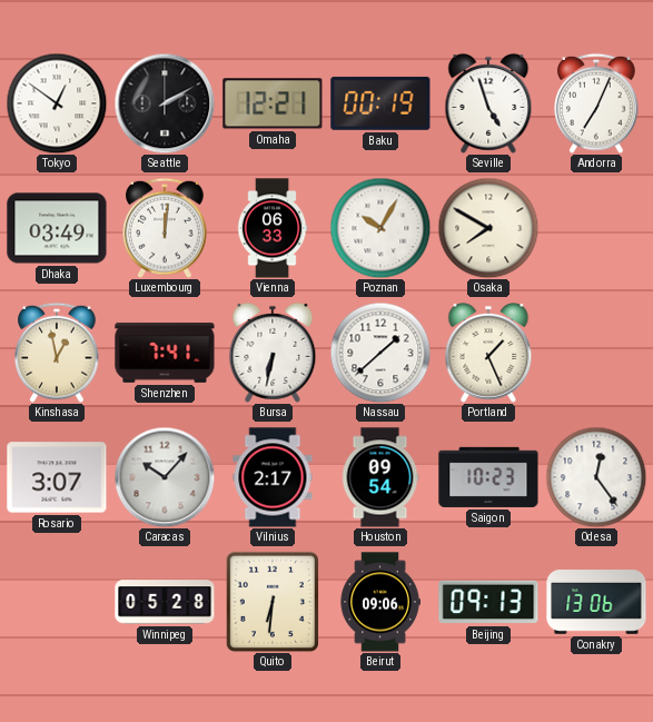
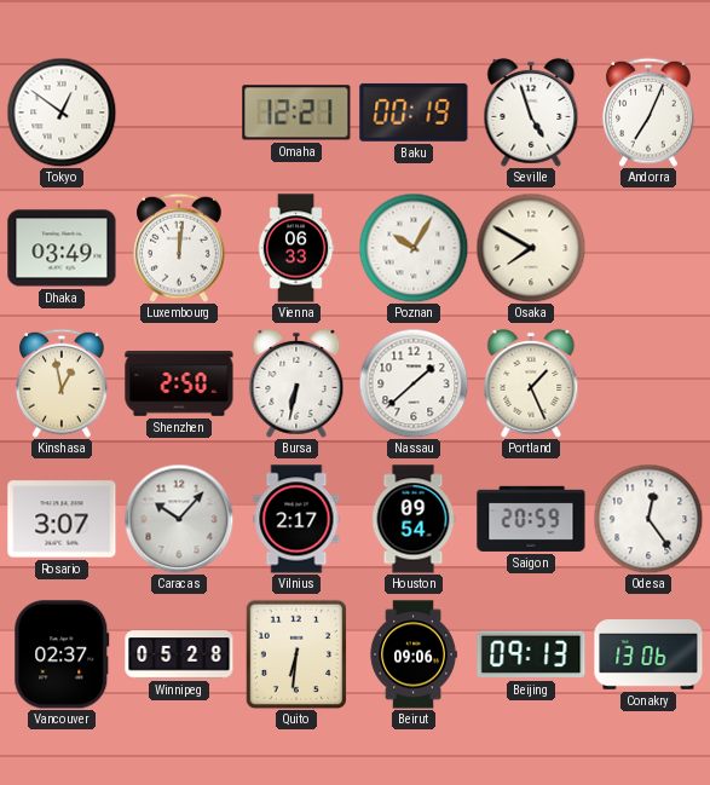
Seattle: 2:10 -> none (165, 103)
Shenzhen: 7:41 -> 2:50 (179, 383)
Saigon: 10:23 -> 20:59 (531, 519)
Vancouver: none -> 02:37 (62, 654)
